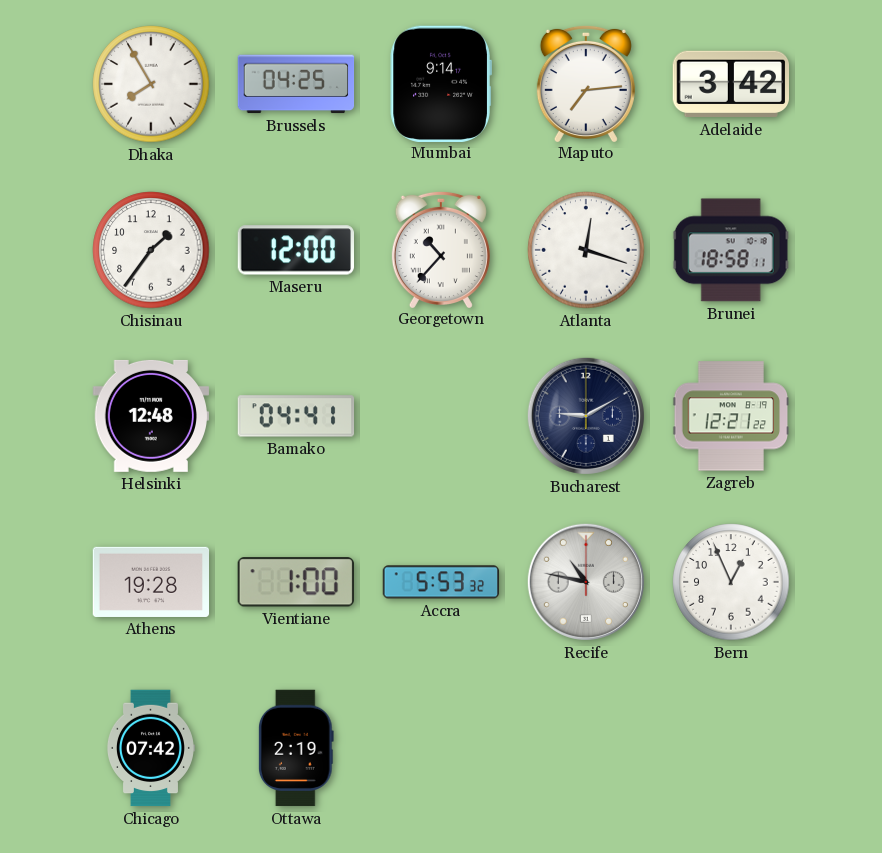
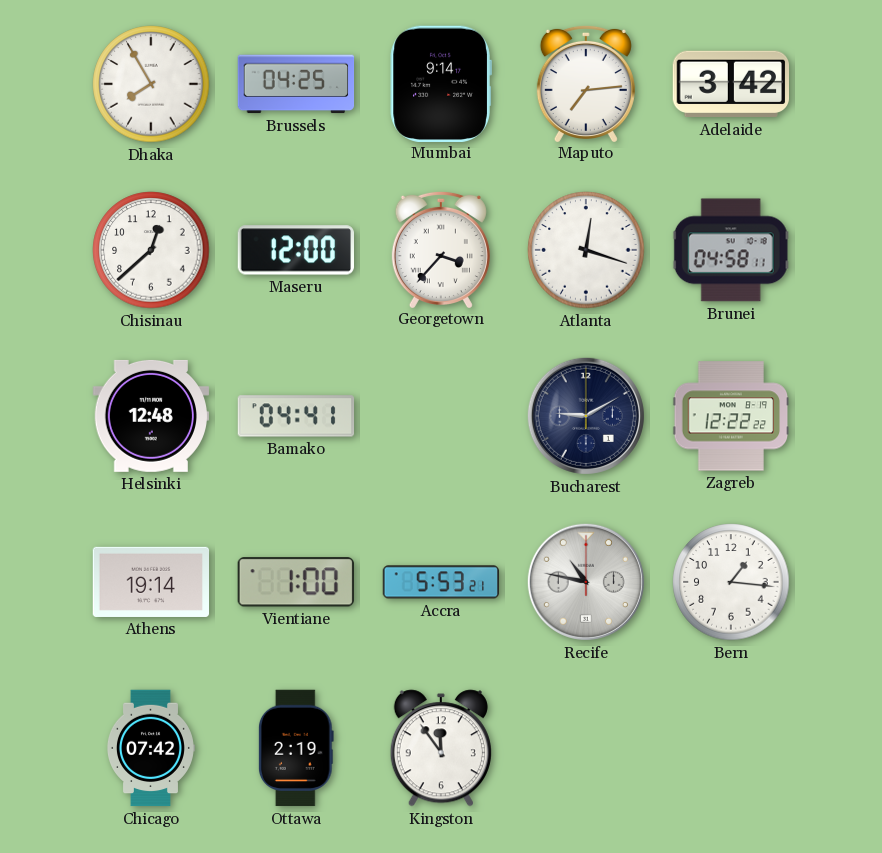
Chisinau: 1:36 -> 12:38 (151, 250)
Georgetown: 10:37 -> 3:37 (441, 249)
Brunei: 18:58 -> 04:58 (731, 250)
Zagreb: 12:21 -> 12:22 (731, 416)
Athens: 19:28 -> 19:14 (151, 582)
Accra: 5:53:32 -> 5:53:21 (441, 582)
Bern: 12:56 -> 1:16 (731, 582)
Kingston: none -> 11:54 (441, 748)
